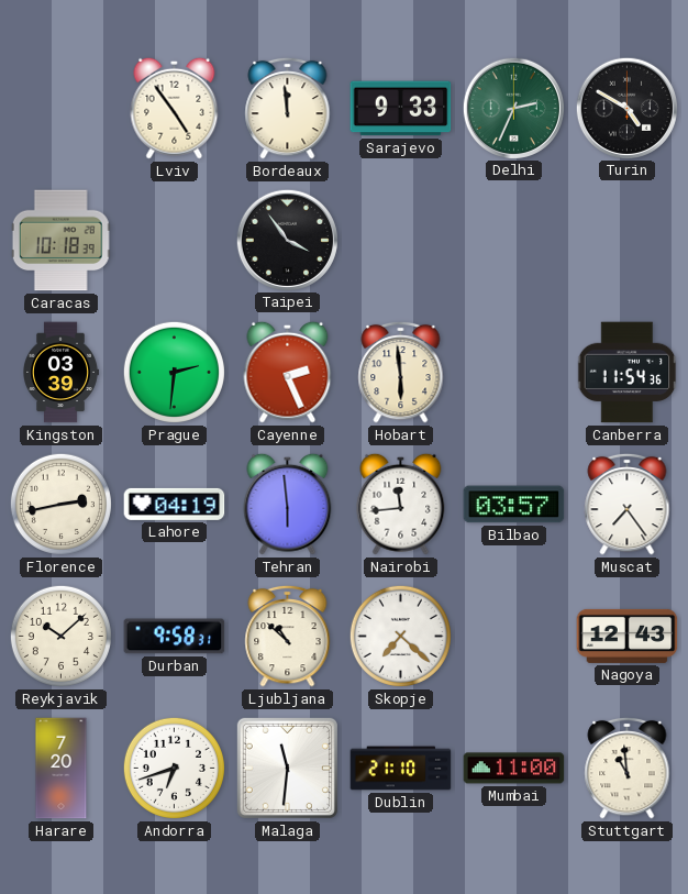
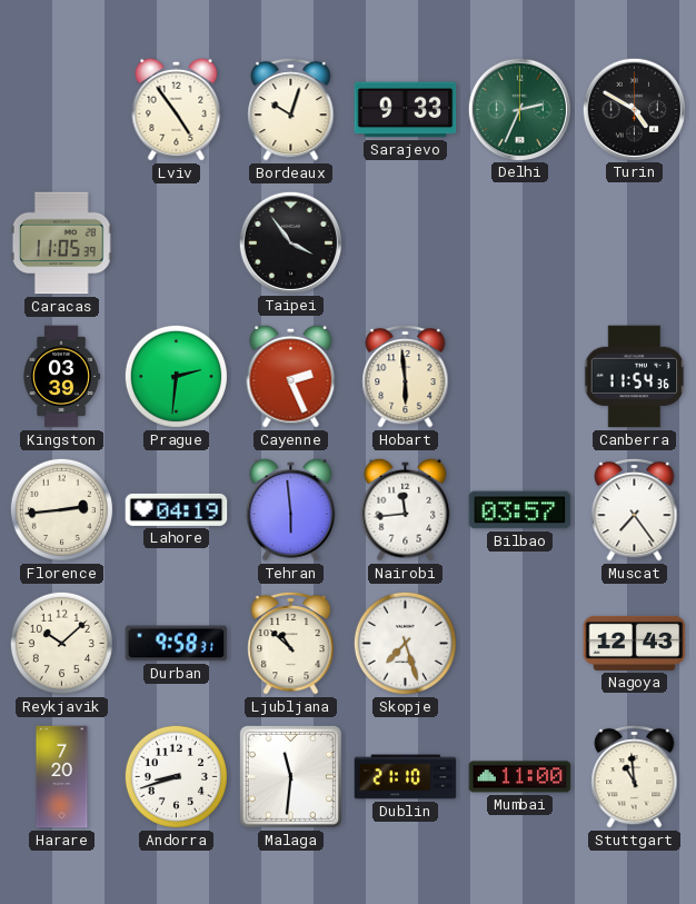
Bordeaux: 11:59 -> 10:03 (291, 109)
Caracas: 10:18 -> 11:05 (61, 244)
Florence: 2:43 -> 2:44 (61, 509)
Skopje: 7:22 -> 7:27 (405, 643)
Andorra: 6:42 -> 8:42 (176, 776)
